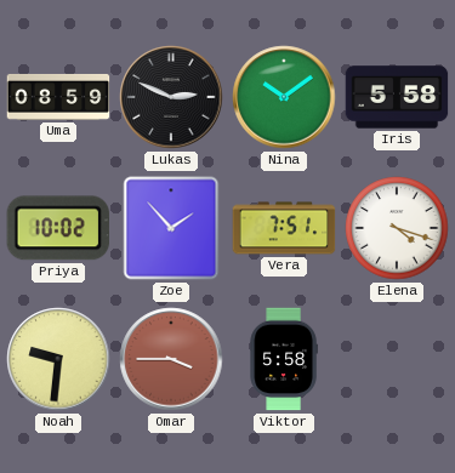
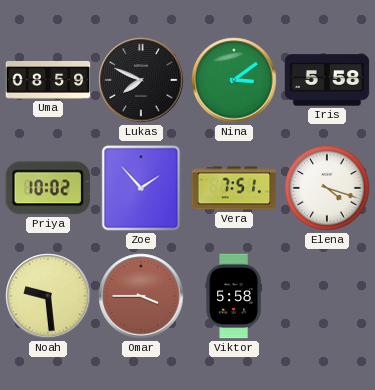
Lukas: 2:49 -> 7:49 (141, 80)
Nina: 10:09 -> 3:09 (234, 80)
Noah: 9:31 -> 9:29 (48, 296)
